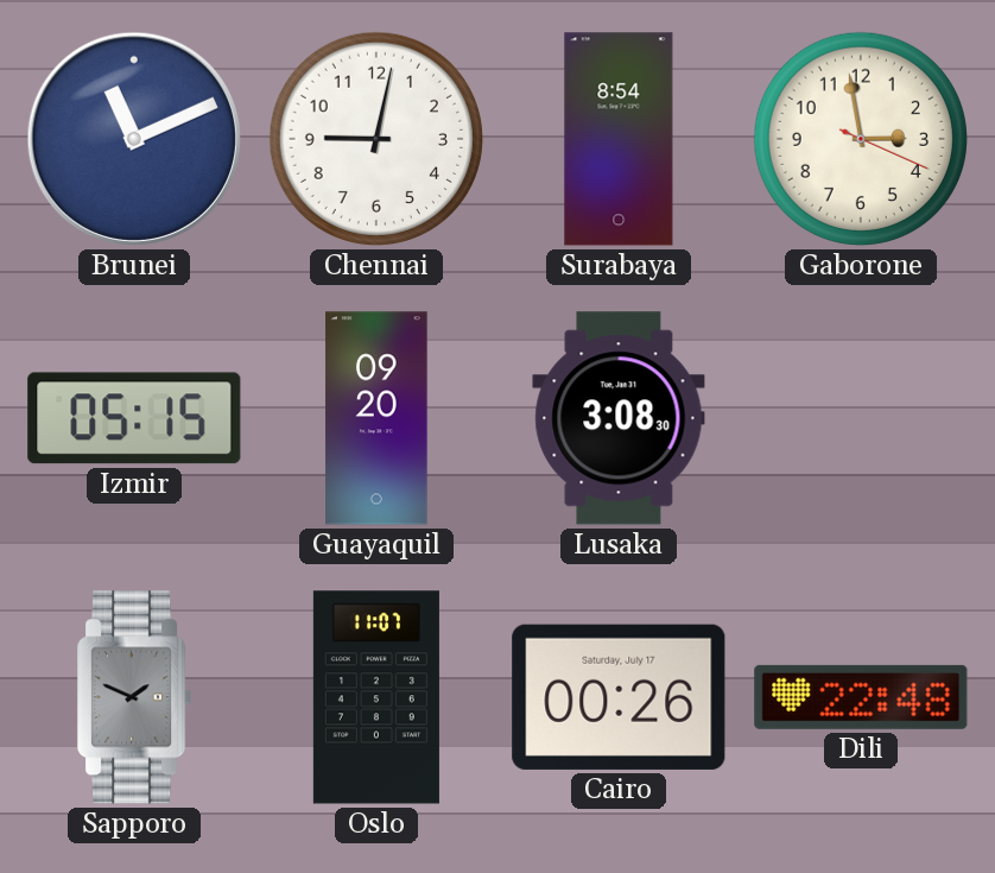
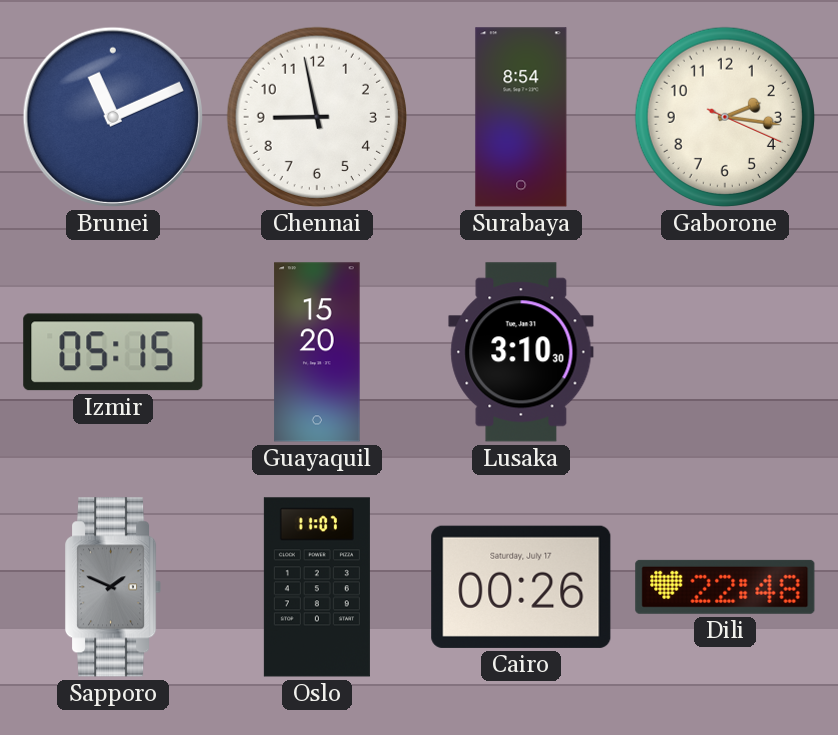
Chennai: 9:02 -> 8:58 (317, 117)
Gaborone: 2:58 -> 2:16 (725, 117)
Guayaquil: 09:20 -> 15:20 (317, 352)
Lusaka: 3:08 -> 3:10 (521, 352)
